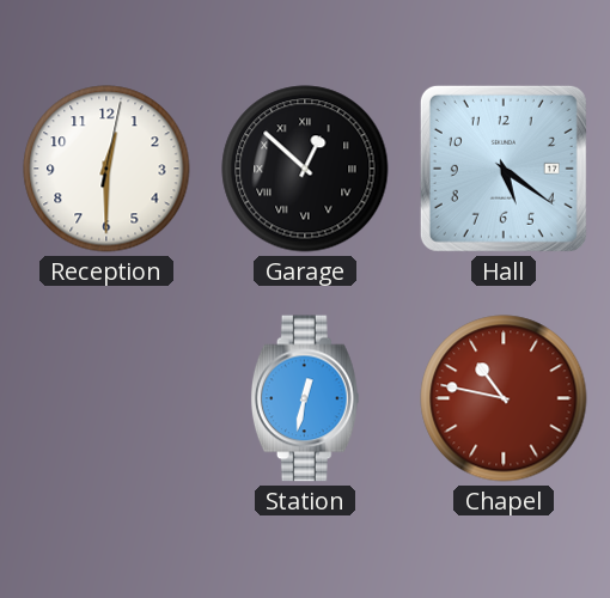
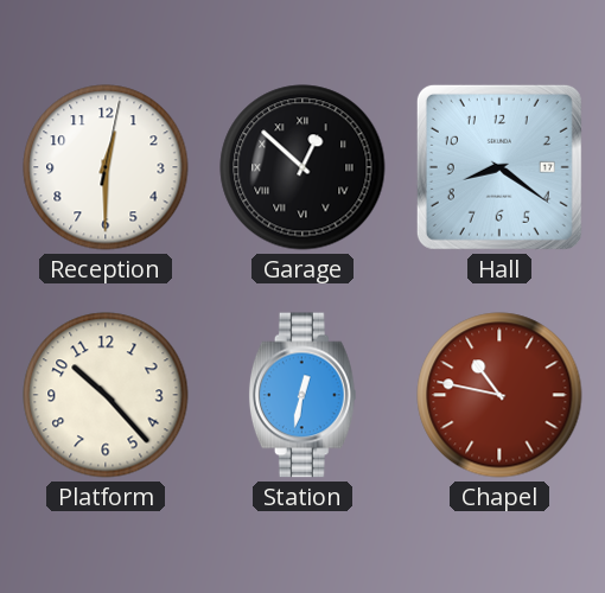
Hall: 5:21 -> 8:21 (499, 167)
Platform: none -> 10:23 (106, 395)
